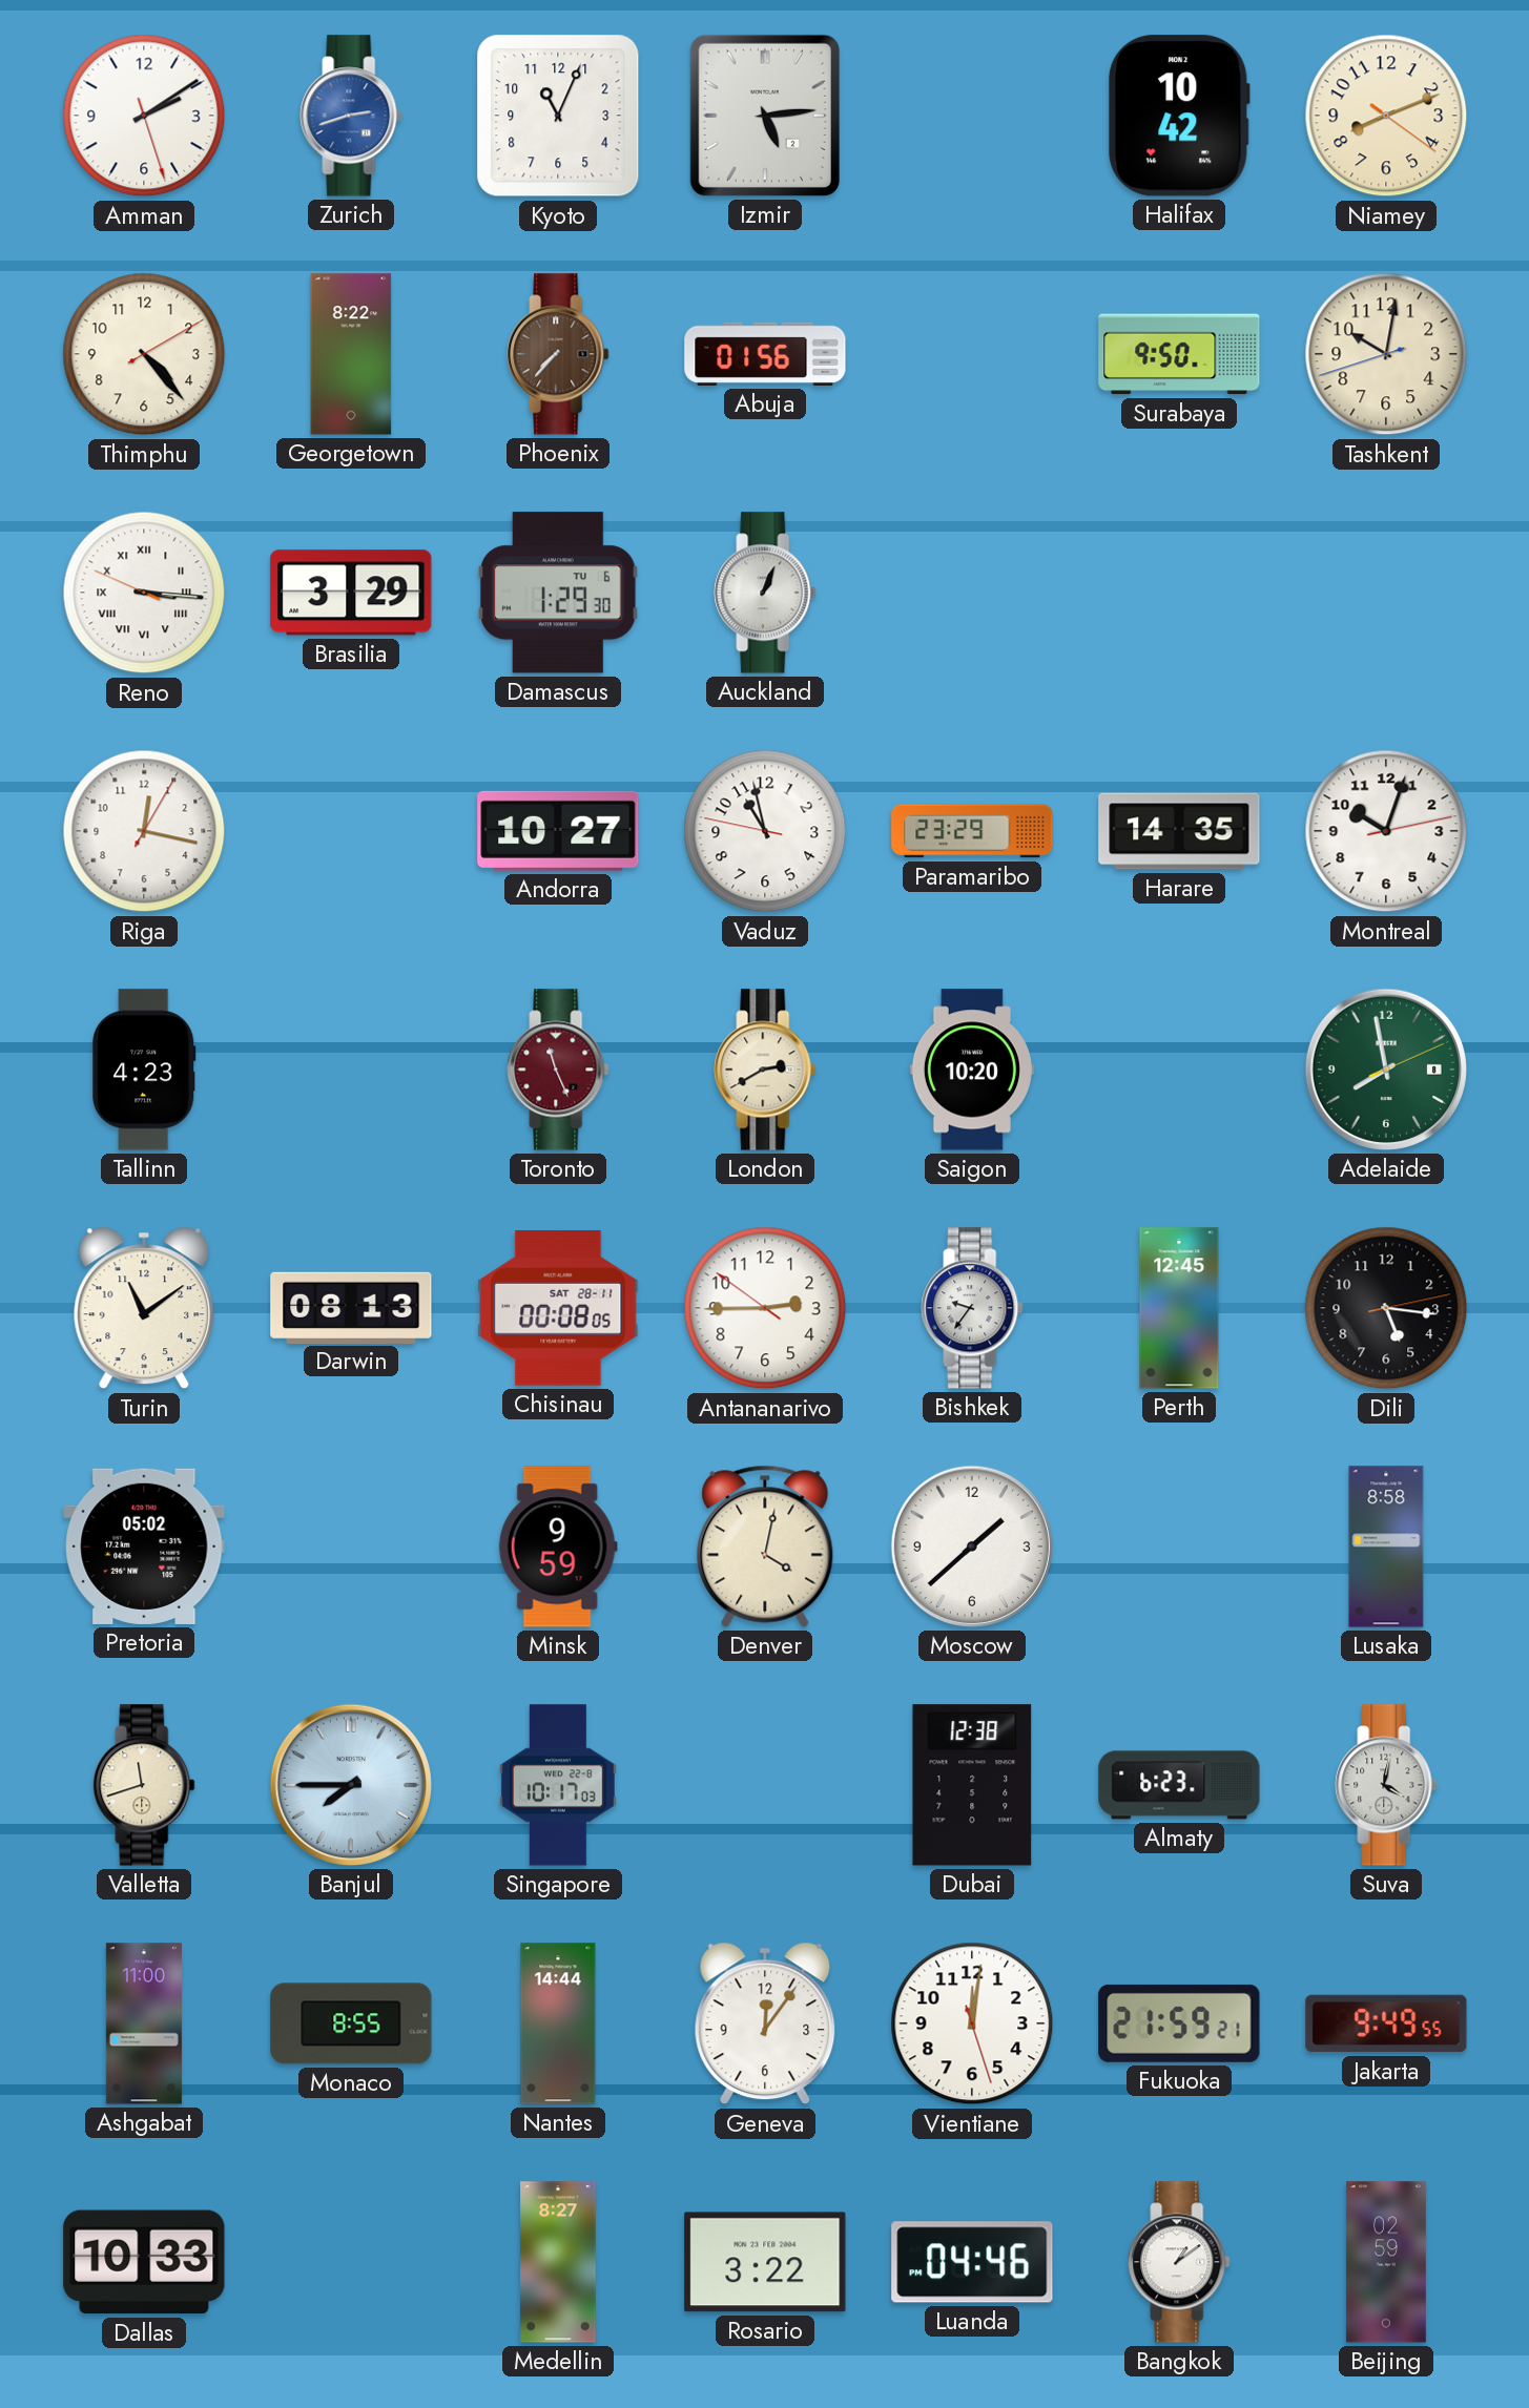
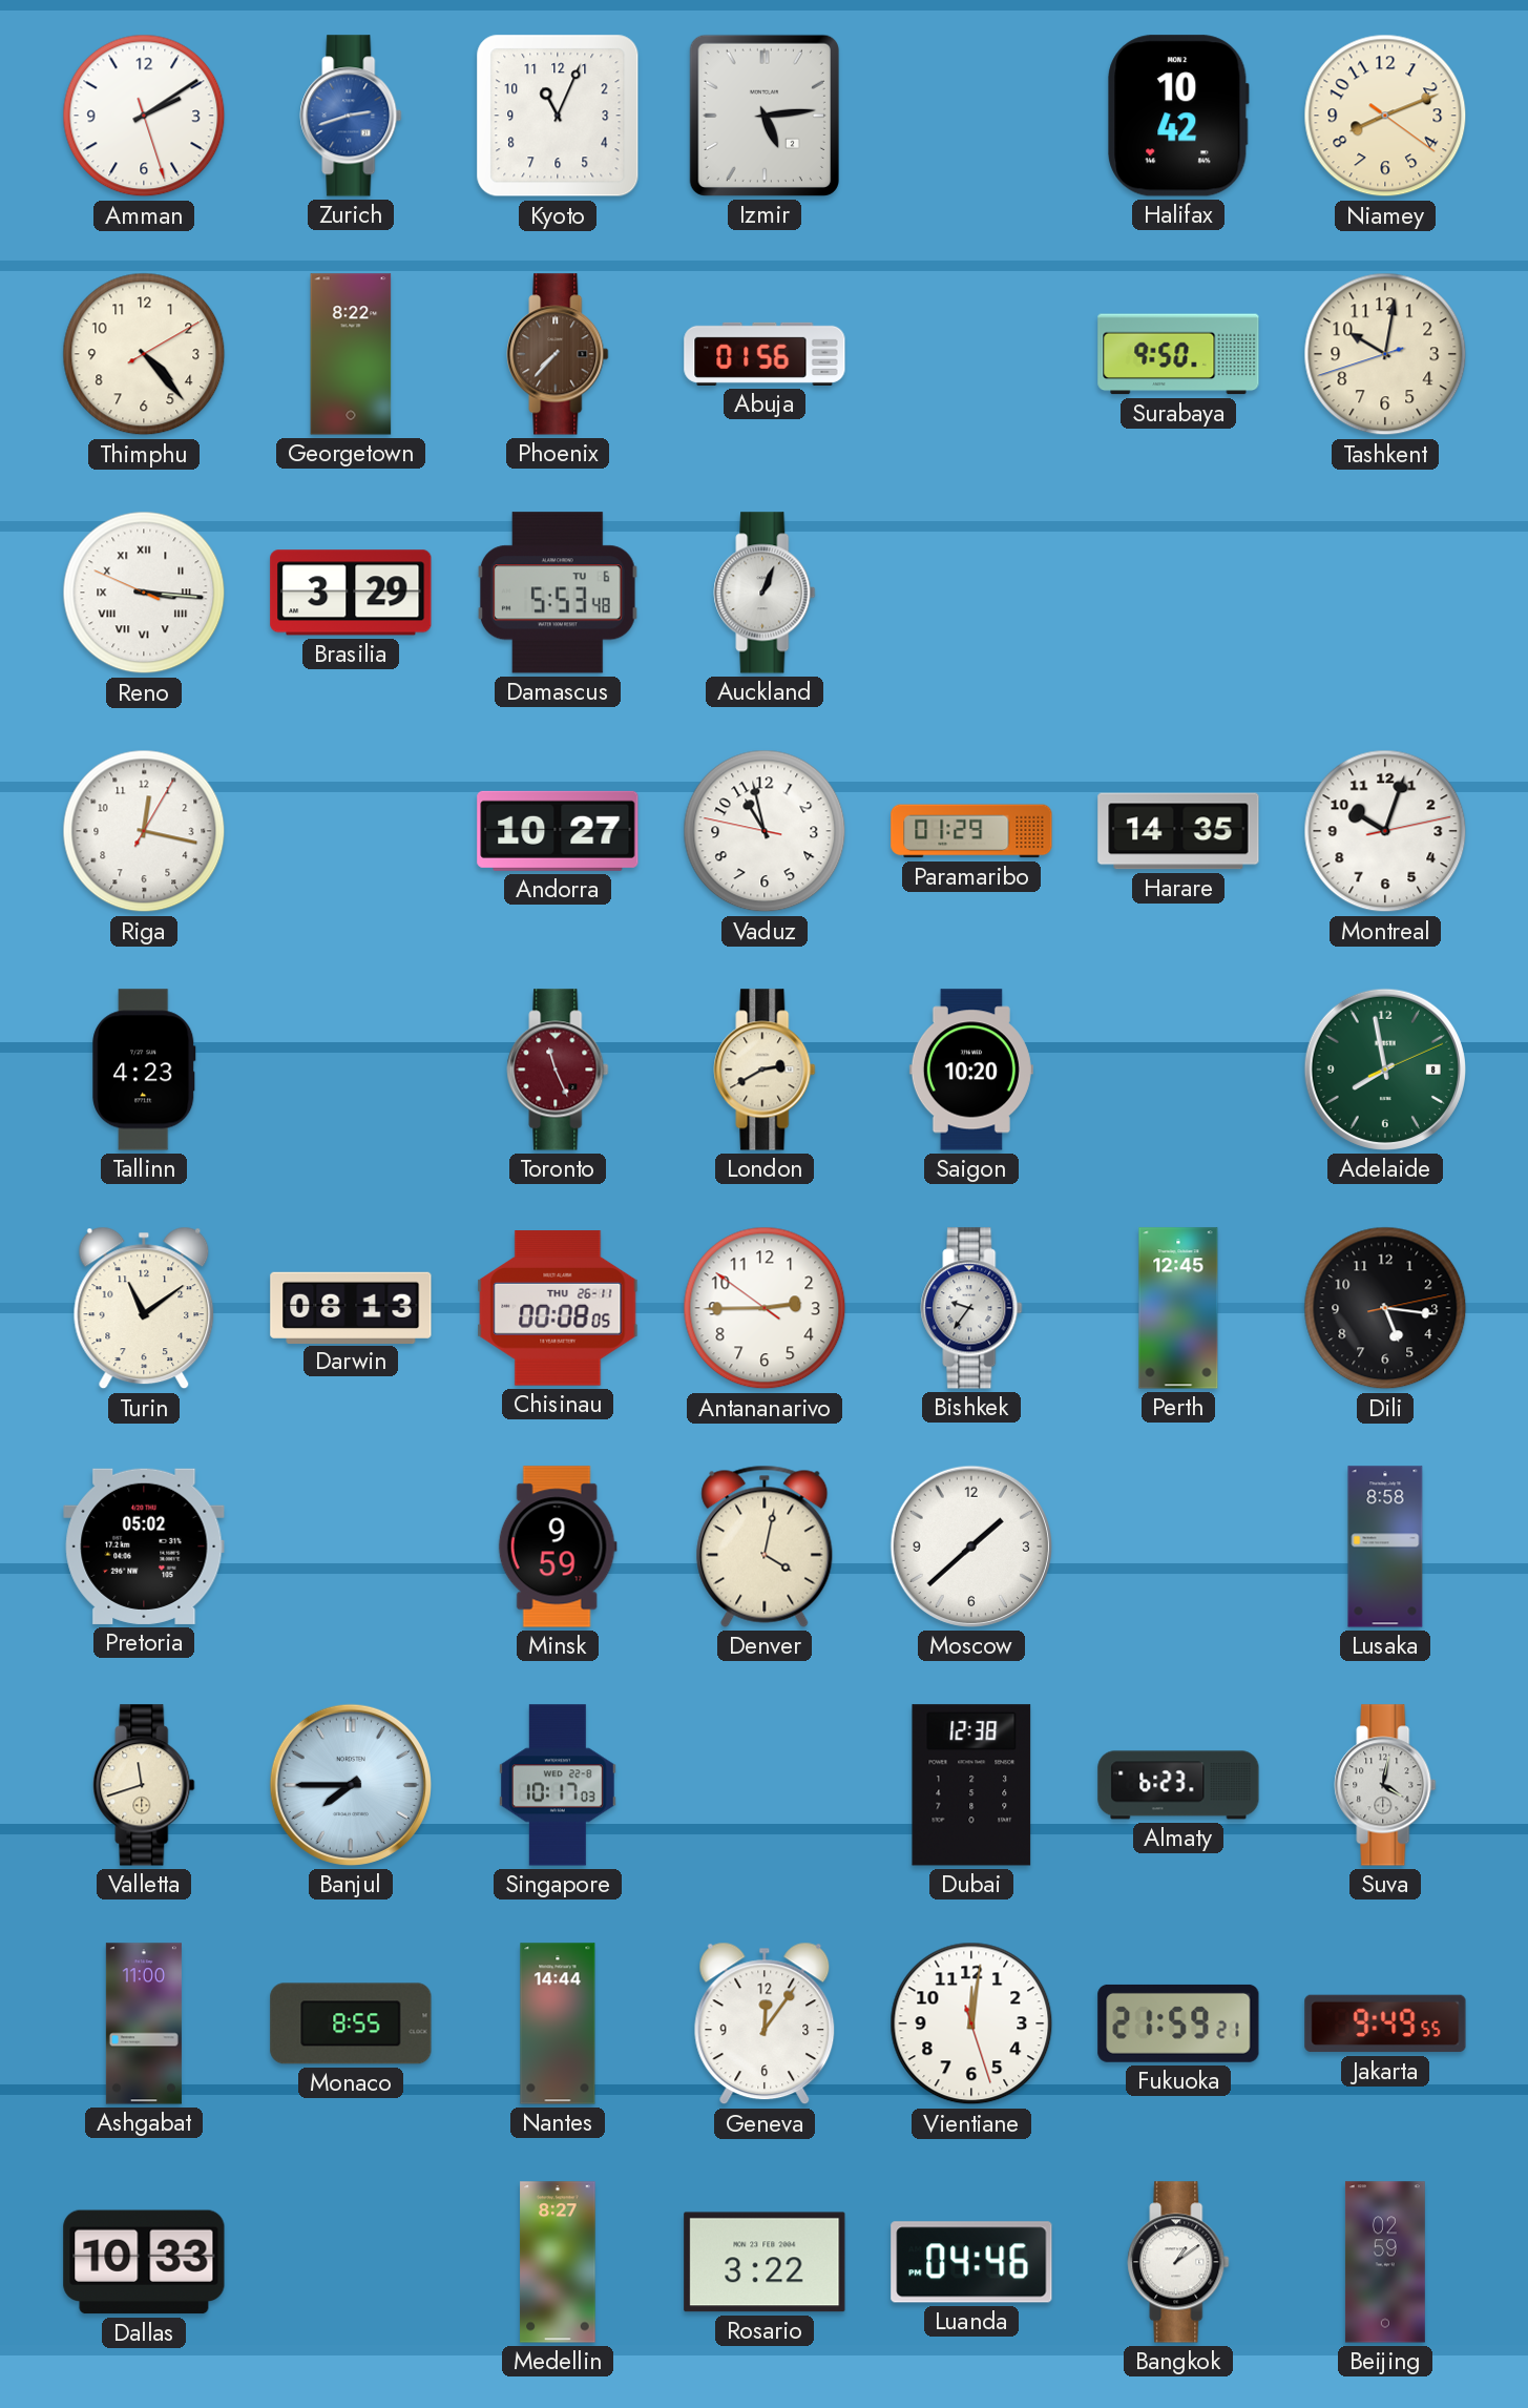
Damascus: 1:29 -> 5:53 (558, 593)
Paramaribo: 23:29 -> 01:29 (971, 831)
Chisinau date: SAT 28-11 -> THU 26-11 (558, 1308)
